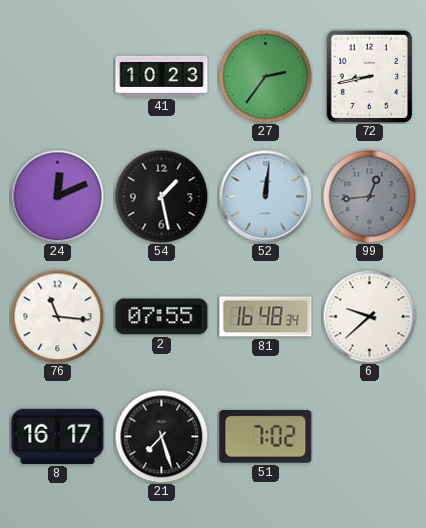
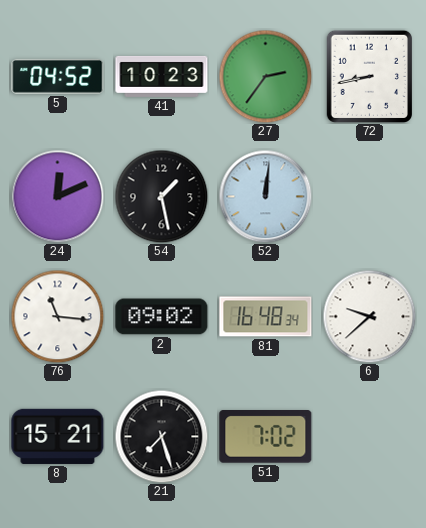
5: none -> 04:52 (58, 76)
99: 12:44 -> none (369, 196)
2: 07:55 -> 09:02 (162, 317)
8: 16:17 -> 15:21 (58, 436)
